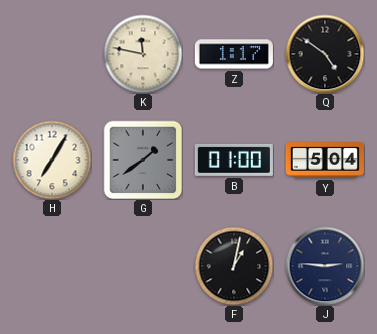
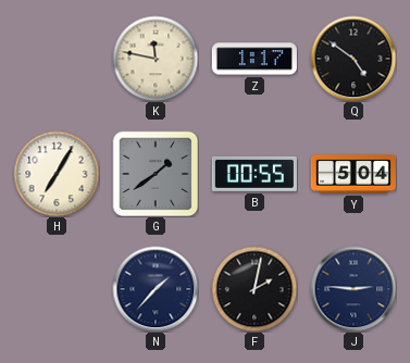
B: 01:00 -> 00:55 (254, 174)
N: none -> 1:37 (156, 289)
F: 1:02 -> 2:02 (254, 289)
